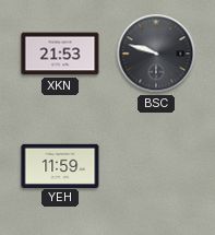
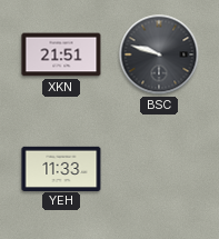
XKN: 21:53 -> 21:51 (61, 54)
YEH: 11:59 -> 11:33 (61, 168)
